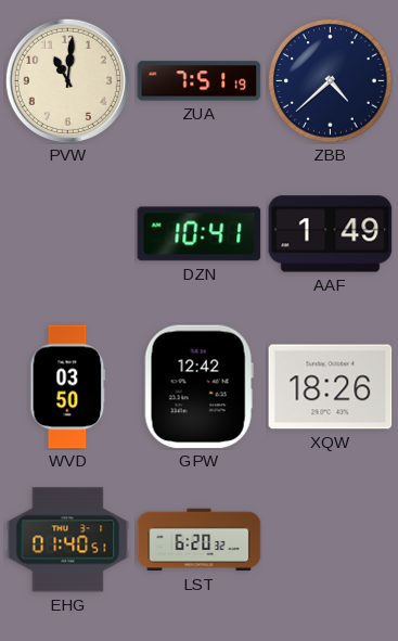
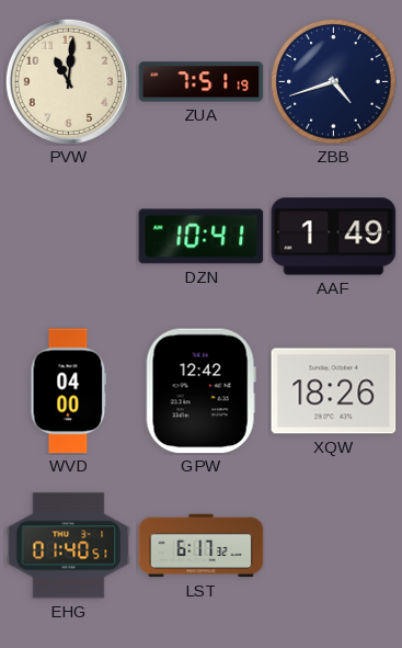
ZBB: 4:38 -> 4:42 (334, 82)
WVD: 03:50 -> 04:00 (69, 391)
LST: 6:20 -> 6:17 (202, 546)
